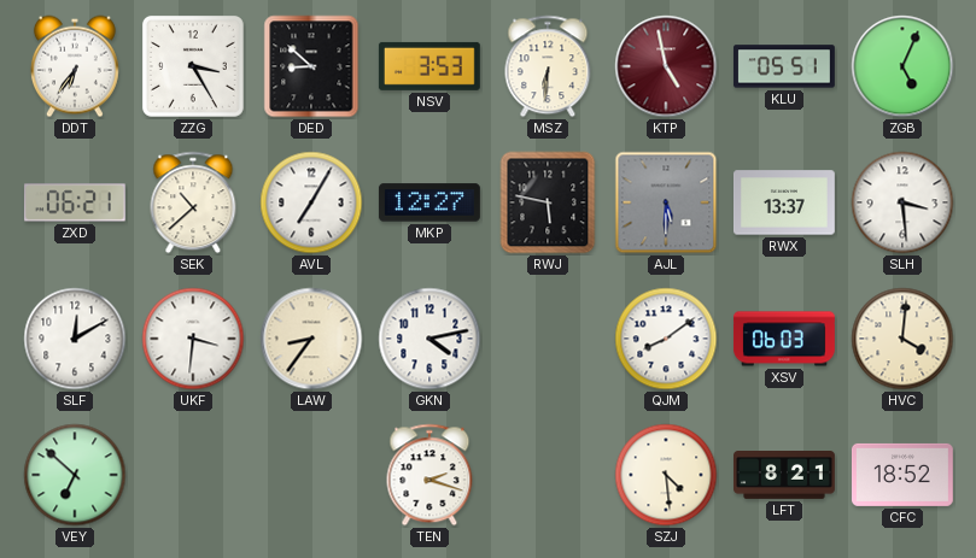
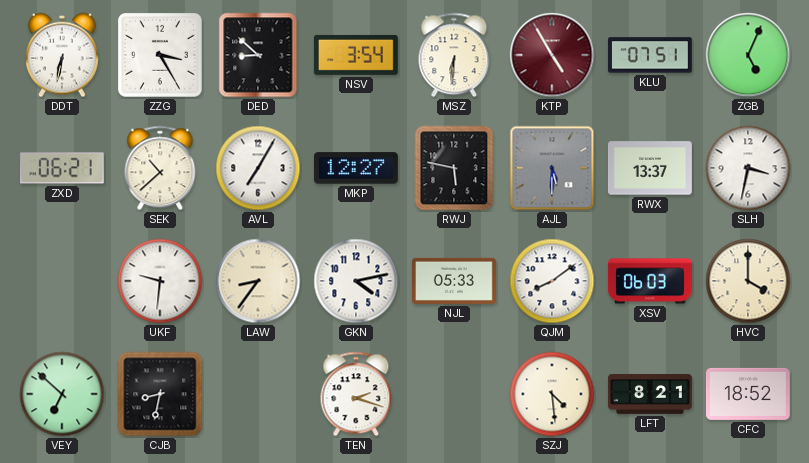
DDT: 6:36 -> 6:32 (62, 55)
NSV: 3:53 -> 3:54 (356, 55)
KTP: 4:58 -> 4:55 (552, 55)
KLU: 05:51 -> 07:51 (650, 55)
SLH: 3:29 -> 3:32 (748, 168)
SLF: 12:10 -> none (75, 339)
UKF: 3:31 -> 9:31 (160, 281)
NJL: none -> 05:33 (454, 281)
HVC: 4:01 -> 4:00 (748, 281)
CJB: none -> 8:32 (160, 394)
